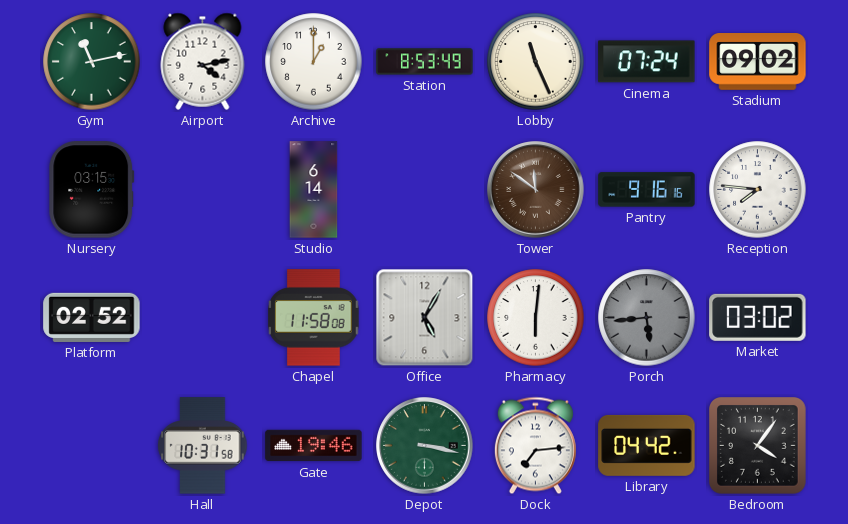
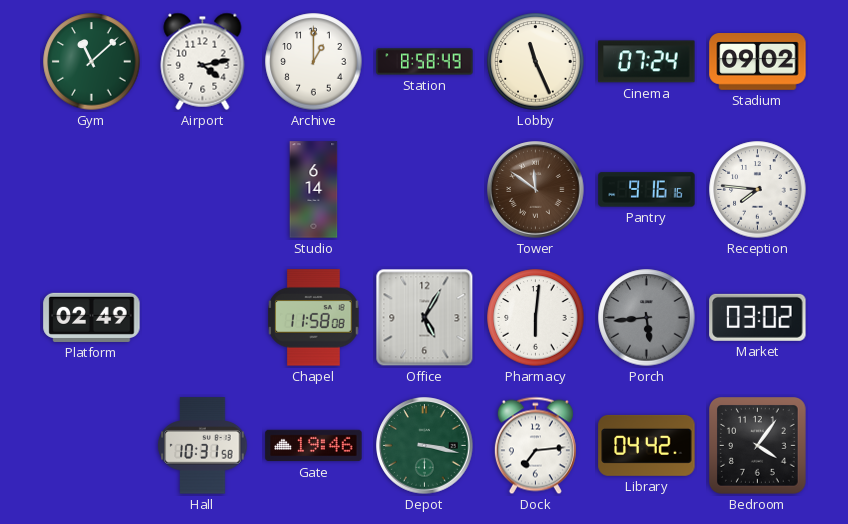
Gym: 11:13 -> 11:08 (92, 62)
Station: 8:53 -> 8:58 (425, 62)
Nursery: 03:15 -> none (92, 190)
Platform: 02:52 -> 02:49 (92, 317)
